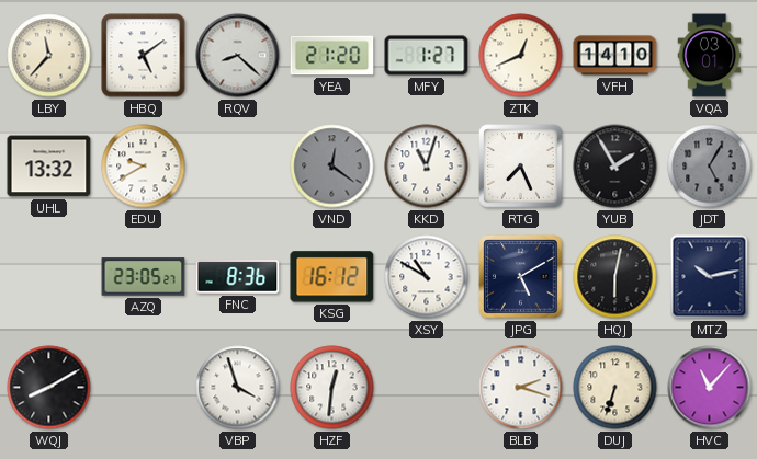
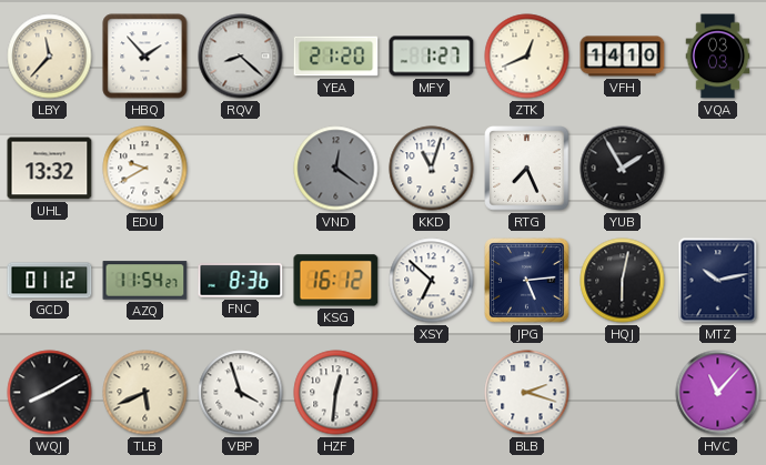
HBQ: 5:09 -> 1:53 (145, 57)
VQA: 03:01 -> 03:03 (718, 57)
JDT: 5:05 -> none (710, 167)
GCD: none -> 01:12 (50, 281)
AZQ: 23:05 -> 11:54 (145, 281)
XSY: 10:50 -> 6:52 (432, 281)
JPG: 5:10 -> 5:14 (527, 281)
TLB: none -> 5:41 (145, 393)
DUJ: 6:33 -> none (615, 388)
